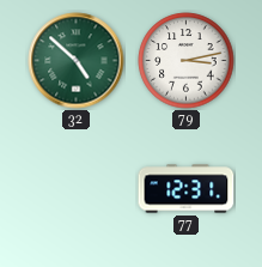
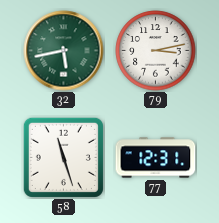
32: 4:52 -> 5:43 (64, 51)
58: none -> 11:27 (63, 157)
